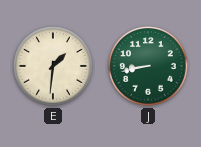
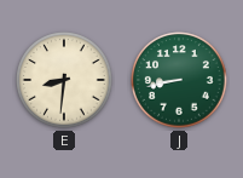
E: 1:31 -> 8:31 (64, 80)
